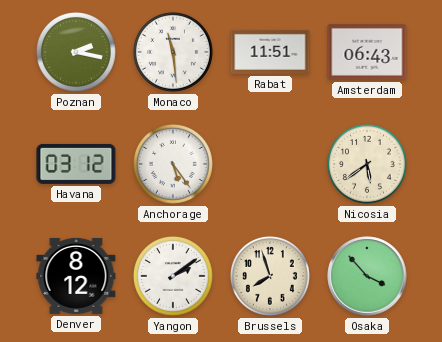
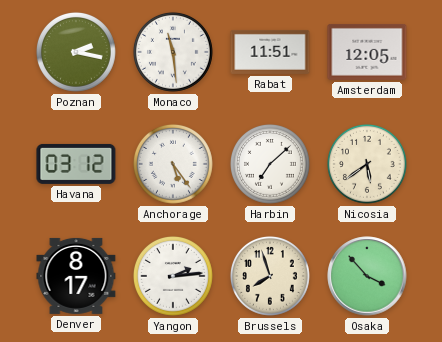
Amsterdam: 06:43 -> 12:05 (367, 52)
Harbin: none -> 7:08 (270, 164)
Denver: 8:12 -> 8:17 (76, 276)
Yangon: 2:09 -> 2:14 (173, 276)
